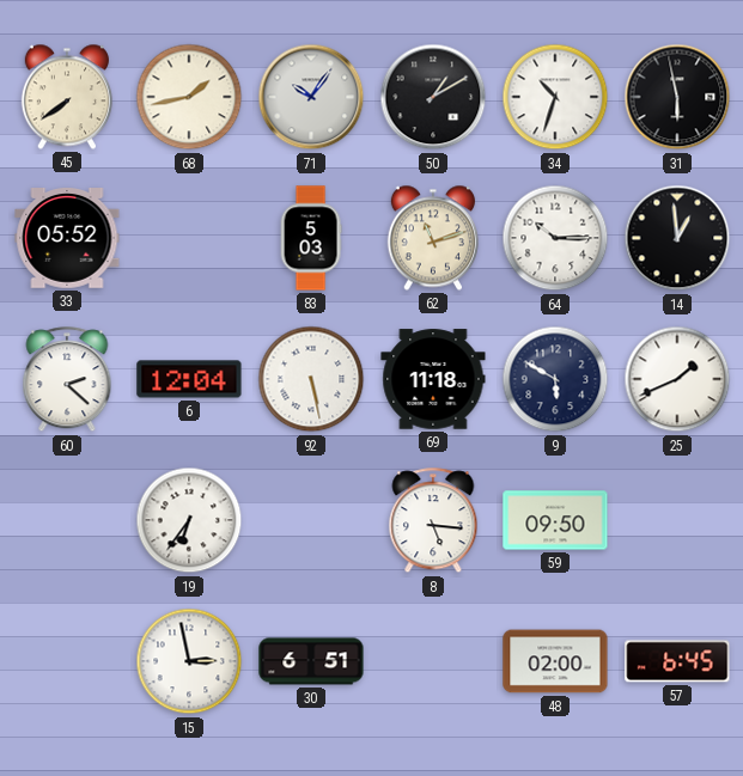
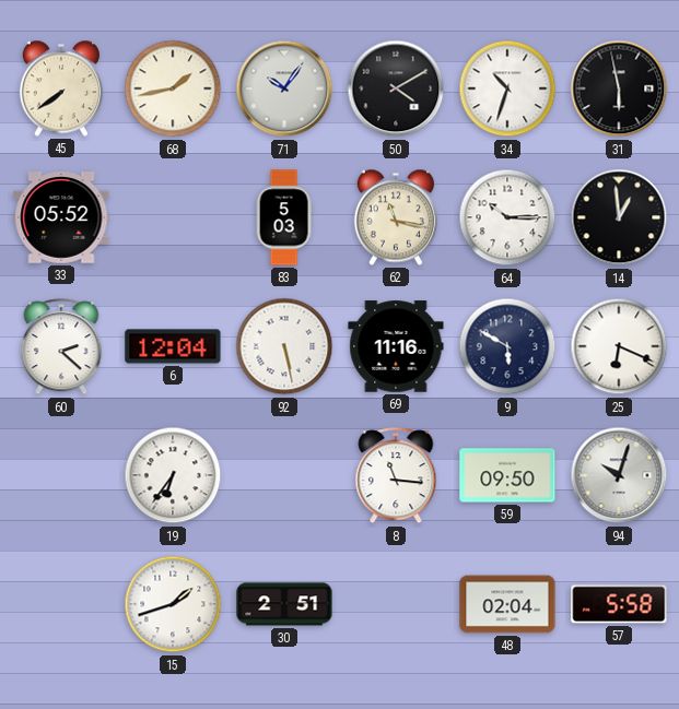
50: 1:10 -> 4:10 (396, 88)
62: 11:12 -> 11:17 (395, 217)
69: 11:18 -> 11:16 (396, 346)
25: 1:41 -> 6:19 (619, 346)
8: 5:16 -> 11:16 (396, 476)
94: none -> 10:03 (619, 475)
15: 2:58 -> 1:42 (173, 604)
30: 6:51 -> 2:51 (284, 604)
48: 02:00 -> 02:04 (507, 604)
57: 6:45 -> 5:58 (619, 604)
